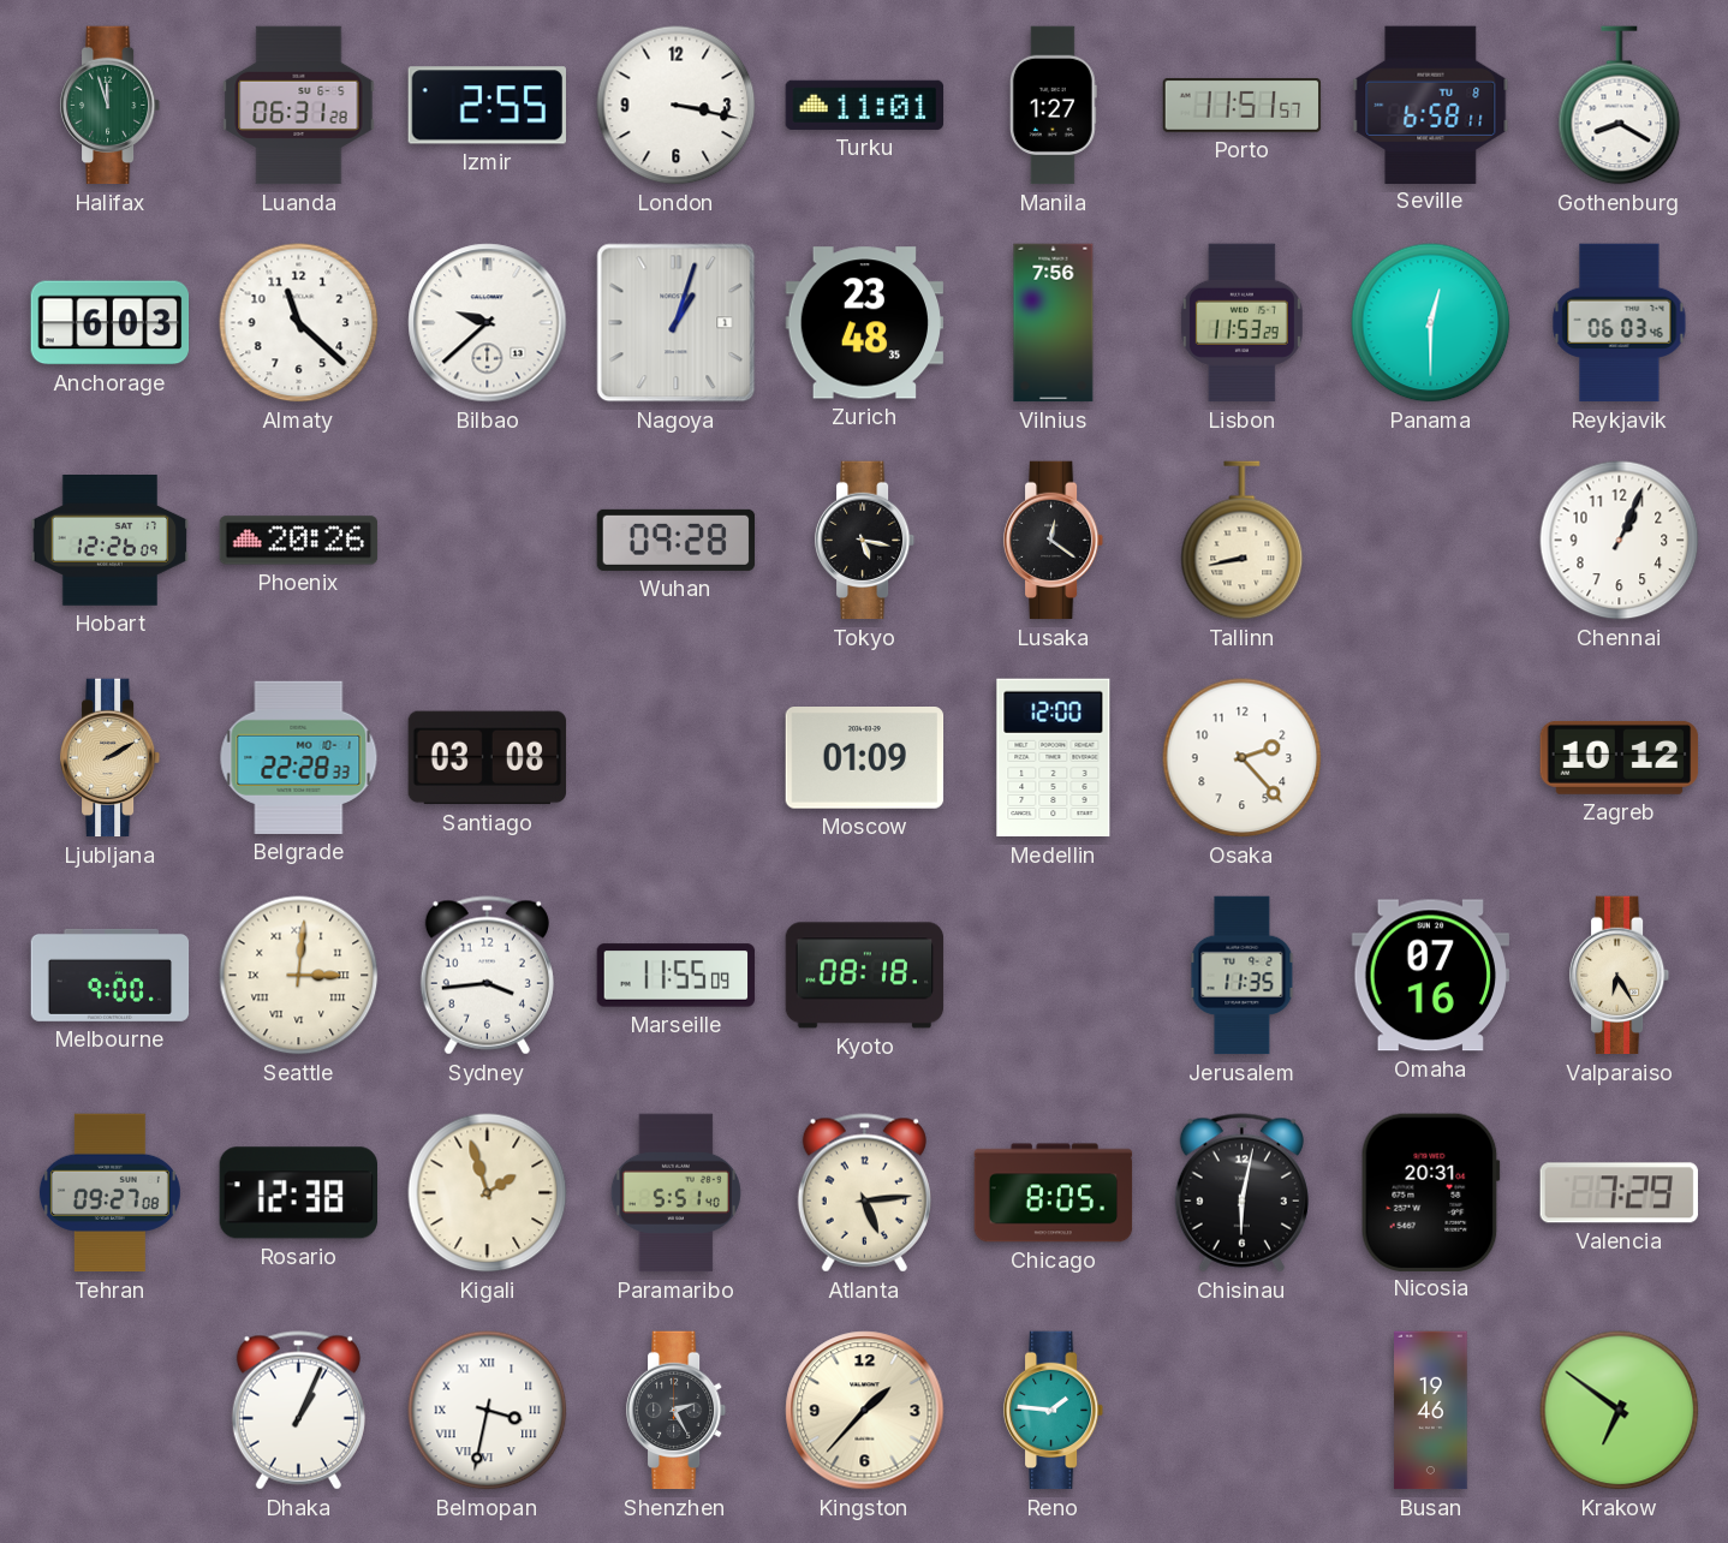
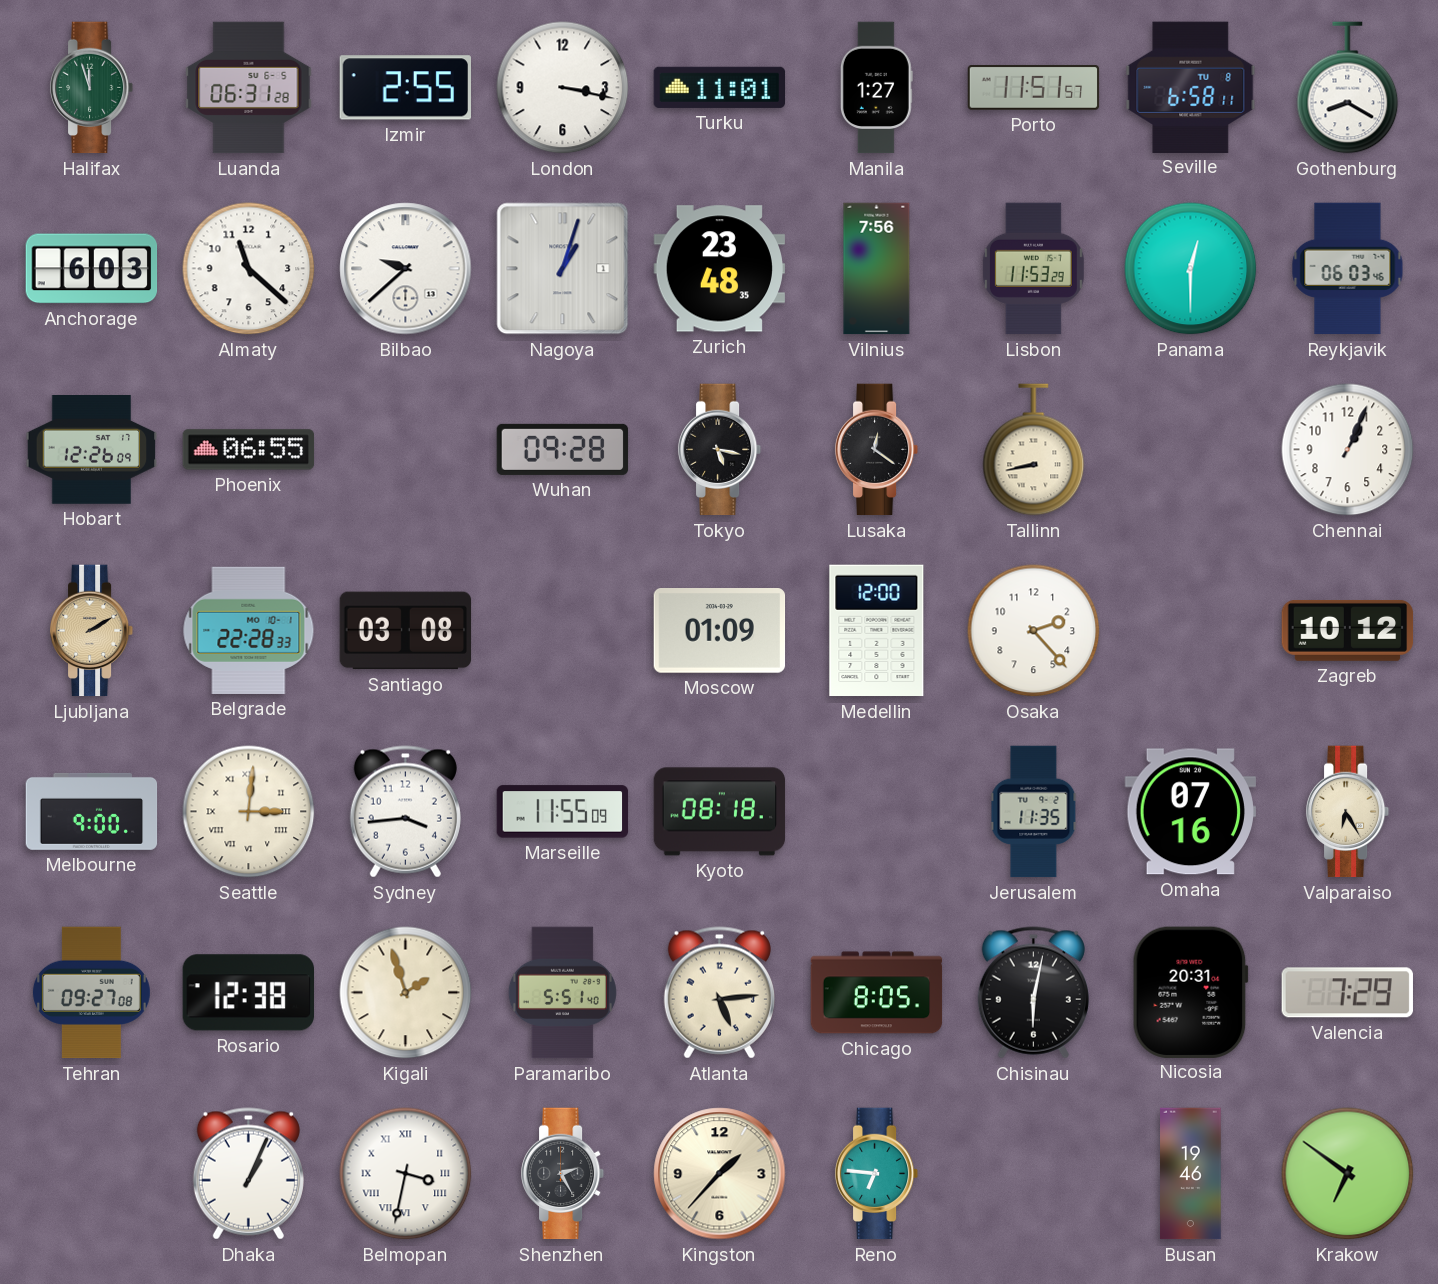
Phoenix: 20:26 -> 06:55 (249, 450)
Reno: 1:46 -> 6:46 (877, 1174)
